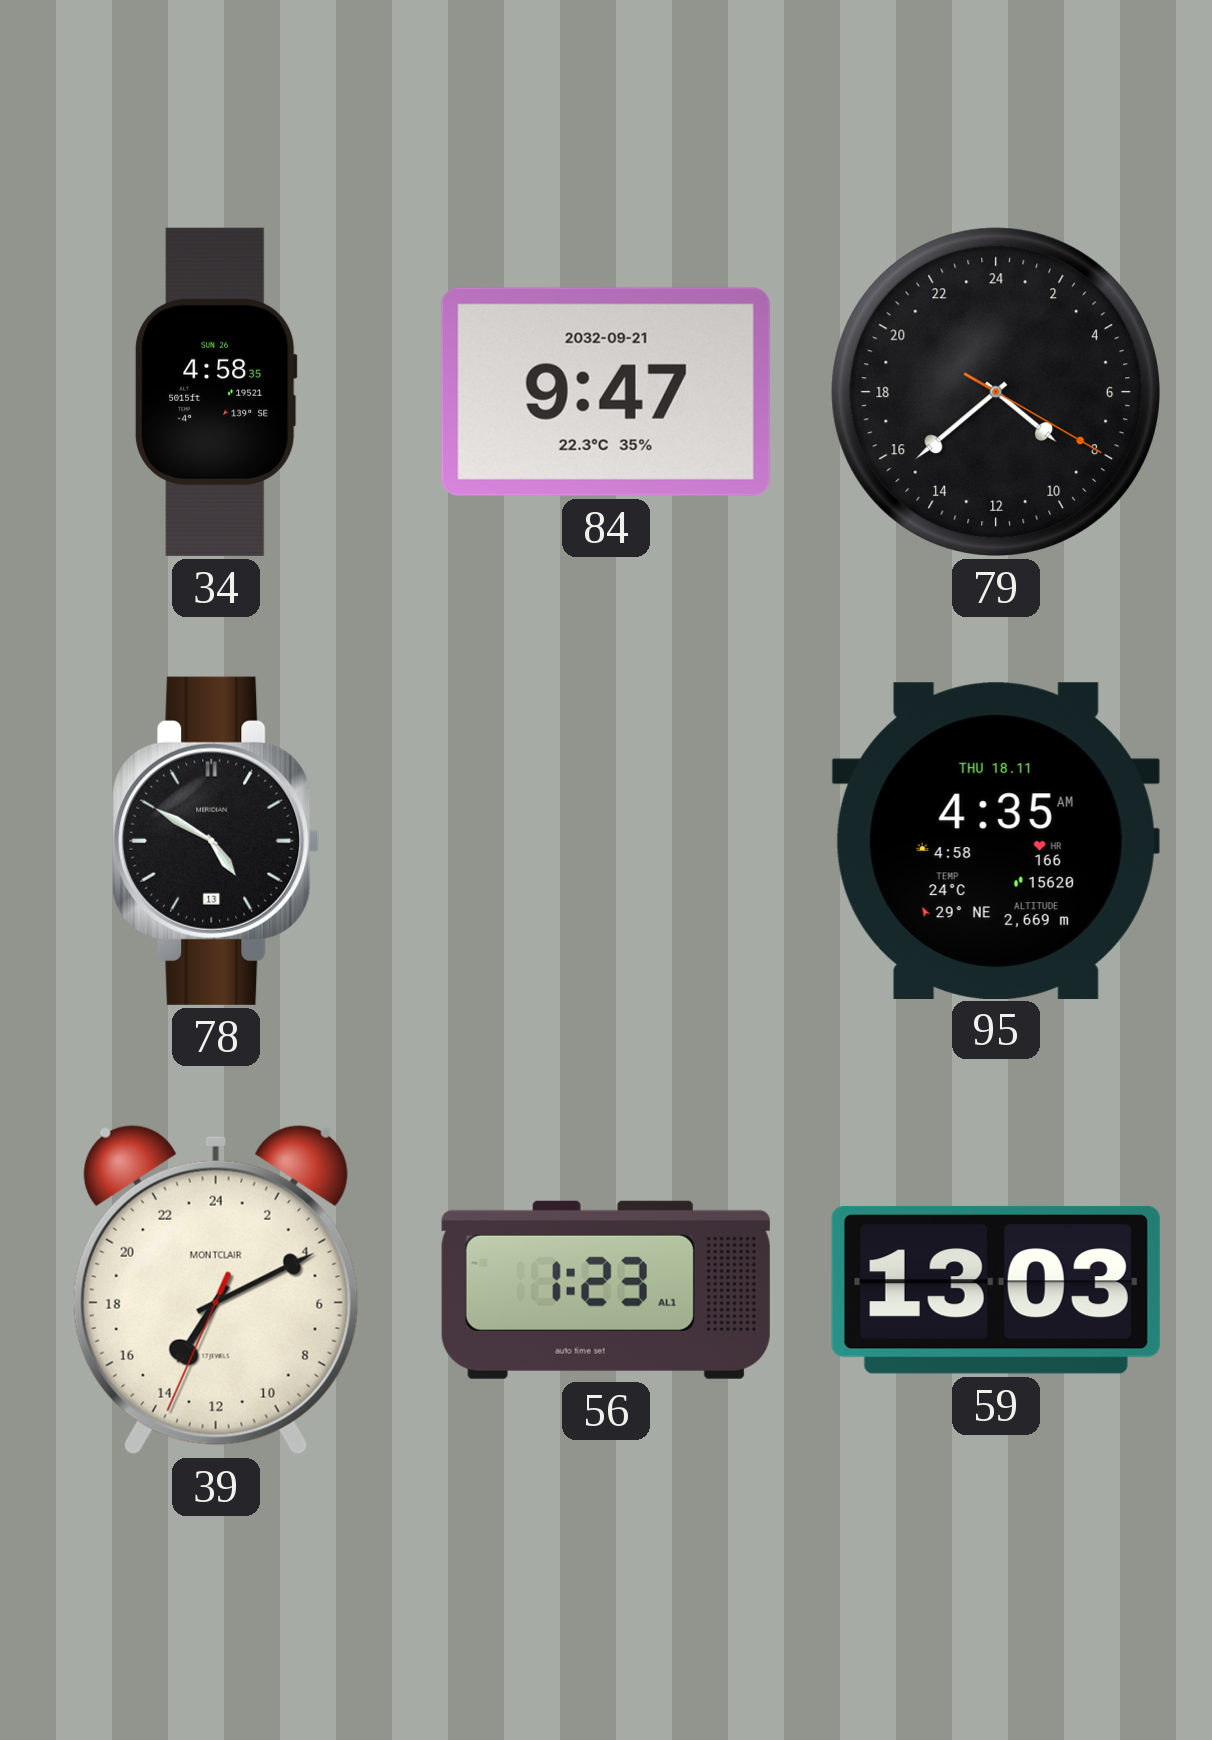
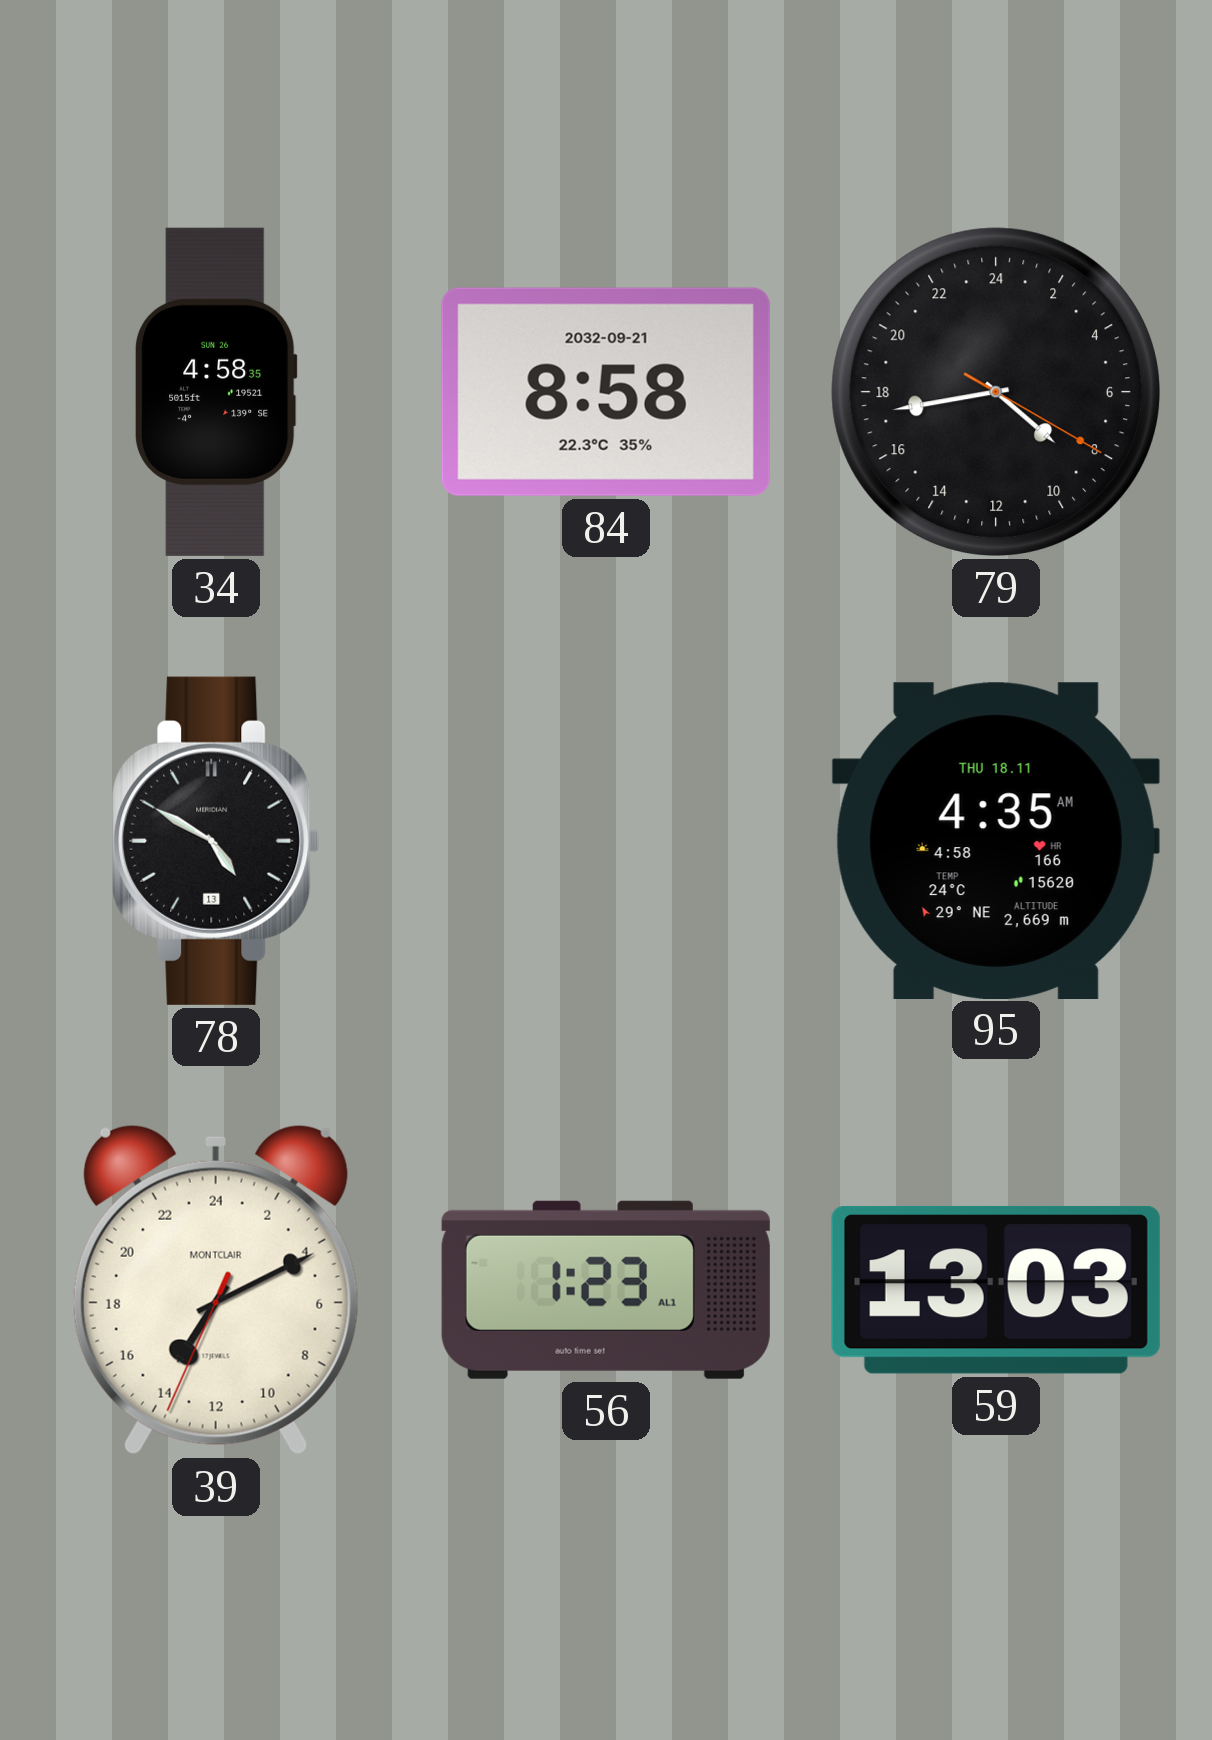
84: 9:47 -> 8:58 (606, 392)
79: 8:38 -> 8:43 (996, 392)
